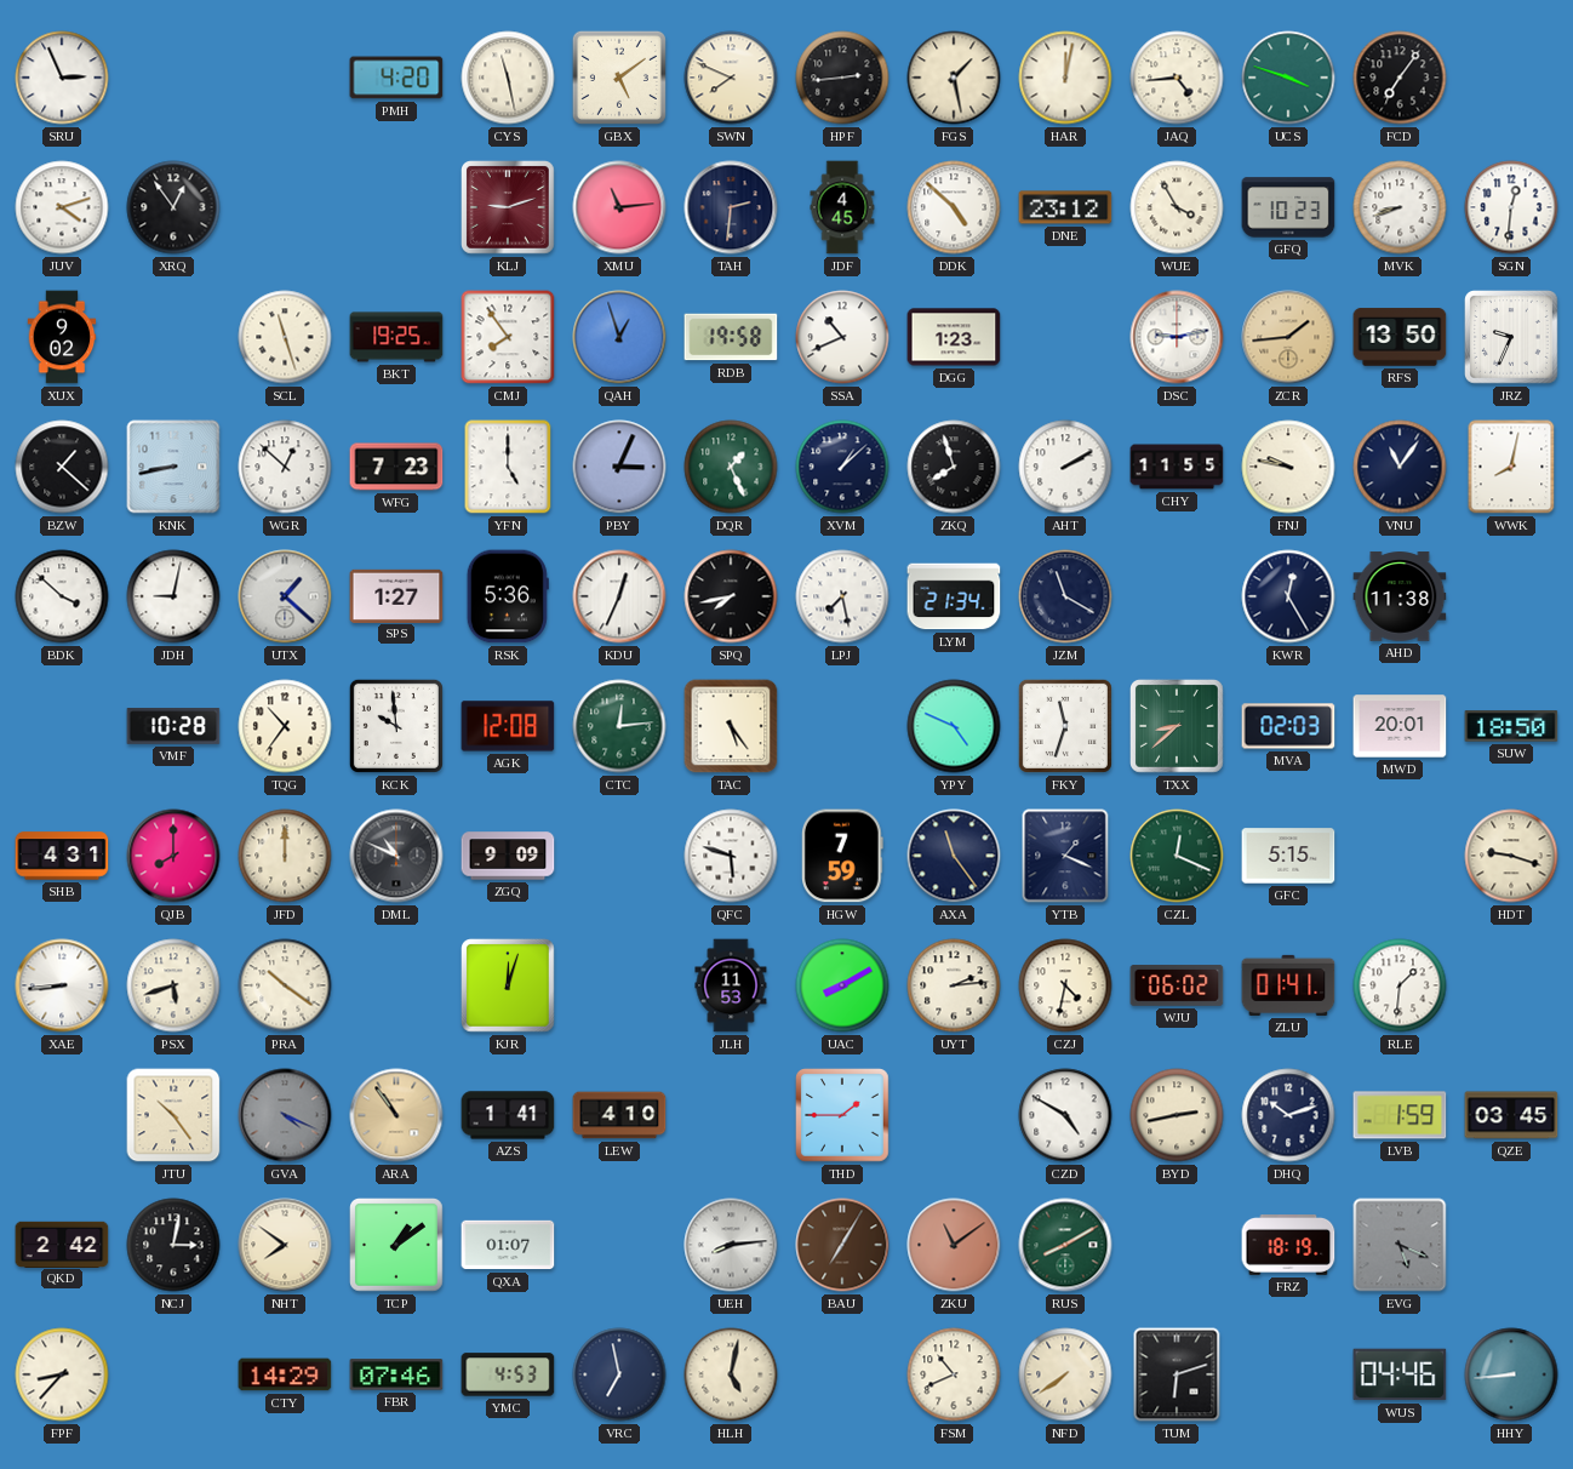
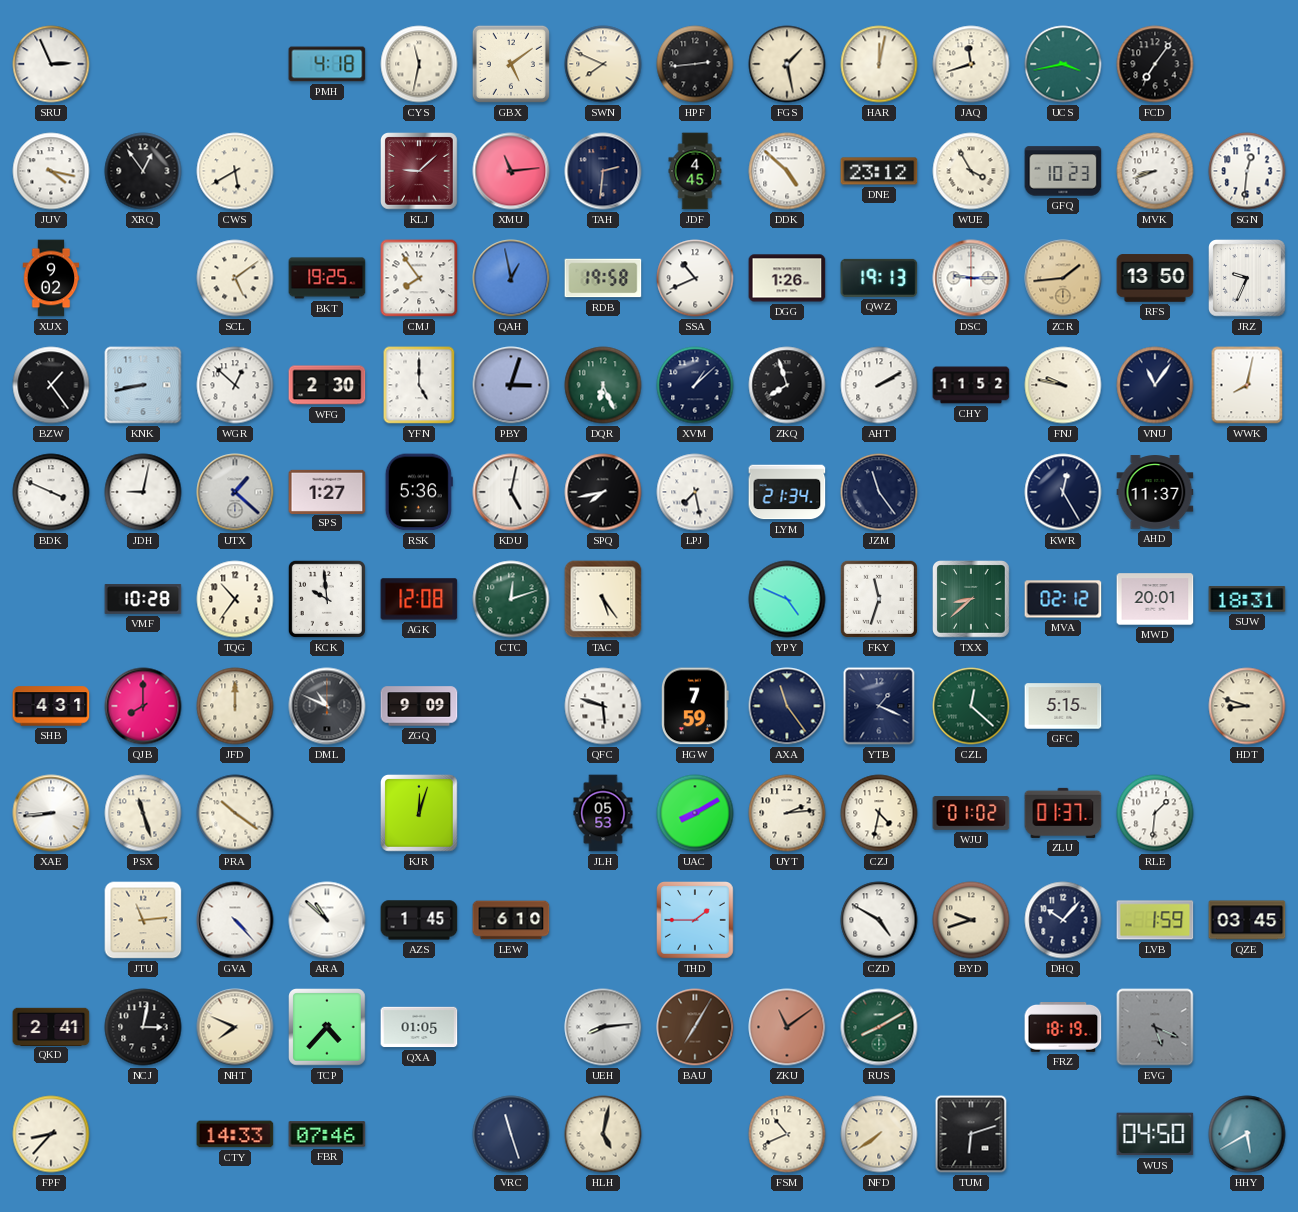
PMH: 4:20 -> 4:18 (327, 64)
CYS: 11:28 -> 11:32 (419, 64)
JAQ: 4:44 -> 11:42 (971, 64)
UCS: 3:48 -> 3:43 (1063, 64)
JUV: 4:12 -> 4:17 (51, 171)
CWS: none -> 5:40 (235, 171)
KLJ: 9:12 -> 9:08 (420, 172)
SCL: 11:27 -> 5:09 (235, 278)
QAH: 12:57 -> 12:58 (511, 278)
DGG: 1:23 -> 1:26 (787, 278)
QWZ: none -> 19:13 (879, 278)
DSC: 9:13 -> 9:15 (971, 278)
BZW: 1:22 -> 1:24 (51, 385)
WFG: 7:23 -> 2:30 (327, 385)
PBY: 3:04 -> 3:03 (511, 385)
DQR: 1:26 -> 6:26 (603, 385)
CHY: 11:55 -> 11:52 (971, 385)
BDK: 3:52 -> 3:49 (51, 492)
KDU: 12:34 -> 5:02 (511, 492)
JZM: 11:20 -> 11:24 (879, 492)
AHD: 11:38 -> 11:37 (1155, 492)
CTC: 12:14 -> 12:12 (511, 599)
MVA: 02:03 -> 02:12 (1063, 599)
SUW: 18:50 -> 18:31 (1247, 599)
CZL: 12:19 -> 12:22 (971, 706)
HDT: 9:18 -> 8:48 (1247, 706)
PSX: 5:42 -> 11:27 (143, 813)
JLH: 11:53 -> 05:53 (603, 813)
WJU: 06:02 -> 01:02 (971, 813)
ZLU: 01:41 -> 01:37 (1063, 813)
JTU: 10:24 -> 11:14 (143, 920)
GVA: 4:19 -> 4:23 (235, 920)
GVA dial: grey -> white (235, 920)
ARA: 10:54 -> 10:52 (327, 920)
ARA dial: champagne -> white (327, 920)
AZS: 1:41 -> 1:45 (419, 920)
LEW: 4:10 -> 6:10 (511, 920)
BYD: 2:43 -> 9:42 (971, 920)
DHQ: 10:12 -> 10:07 (1063, 920)
QKD: 2:42 -> 2:41 (51, 1026)
NHT: 7:51 -> 7:49 (235, 1027)
TCP: 1:09 -> 4:37 (328, 1028)
QXA: 01:07 -> 01:05 (419, 1027)
CTY: 14:29 -> 14:33 (235, 1134)
YMC: 4:53 -> none (508, 1374)
VRC: 6:58 -> 11:27 (511, 1134)
WUS: 04:46 -> 04:50 (1155, 1134)
HHY: 8:44 -> 5:40 (1247, 1134)
